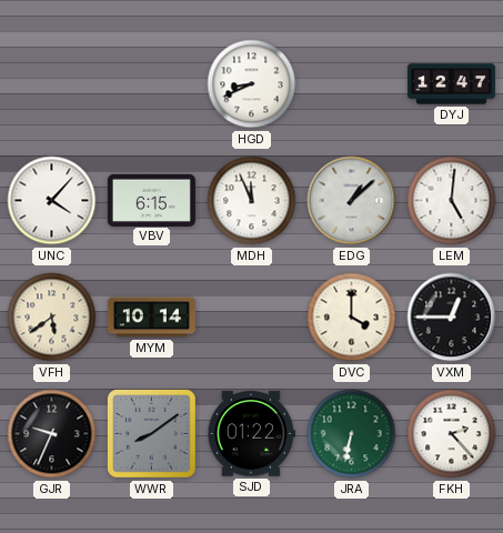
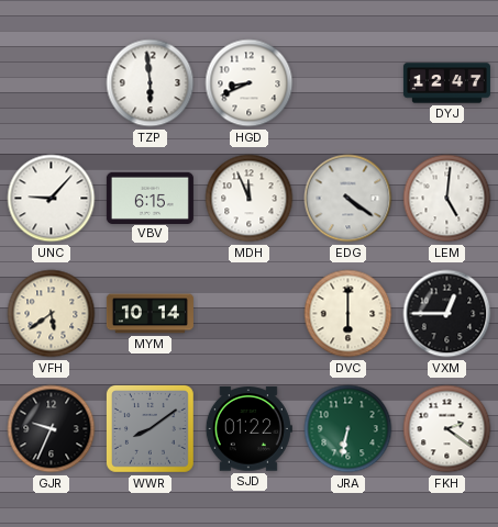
TZP: none -> 5:59 (151, 83)
UNC: 4:07 -> 9:07 (52, 199)
EDG: 1:08 -> 4:21 (348, 199)
DVC: 4:00 -> 6:00 (348, 314)
FKH: 2:23 -> 2:21 (447, 429)
